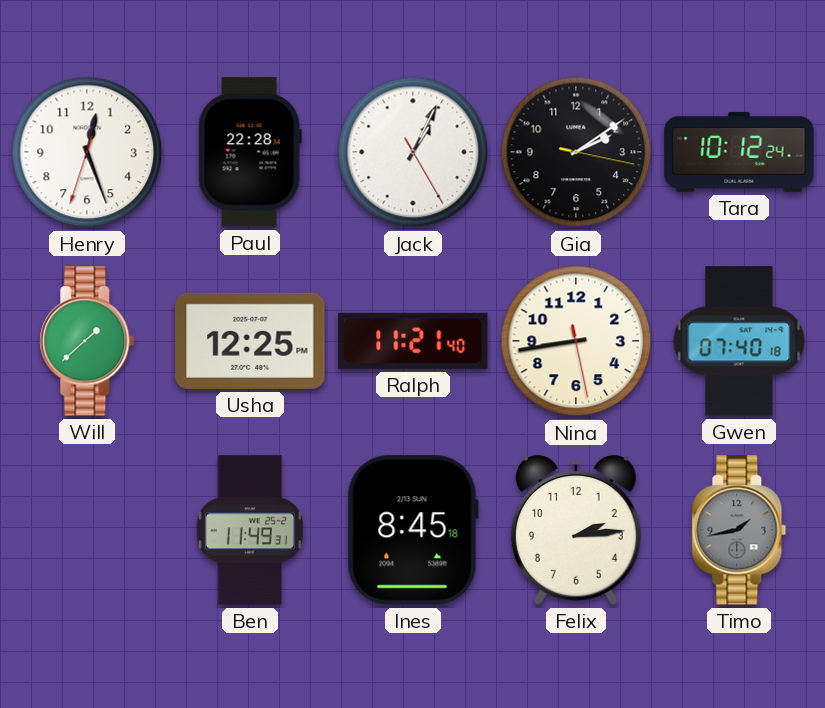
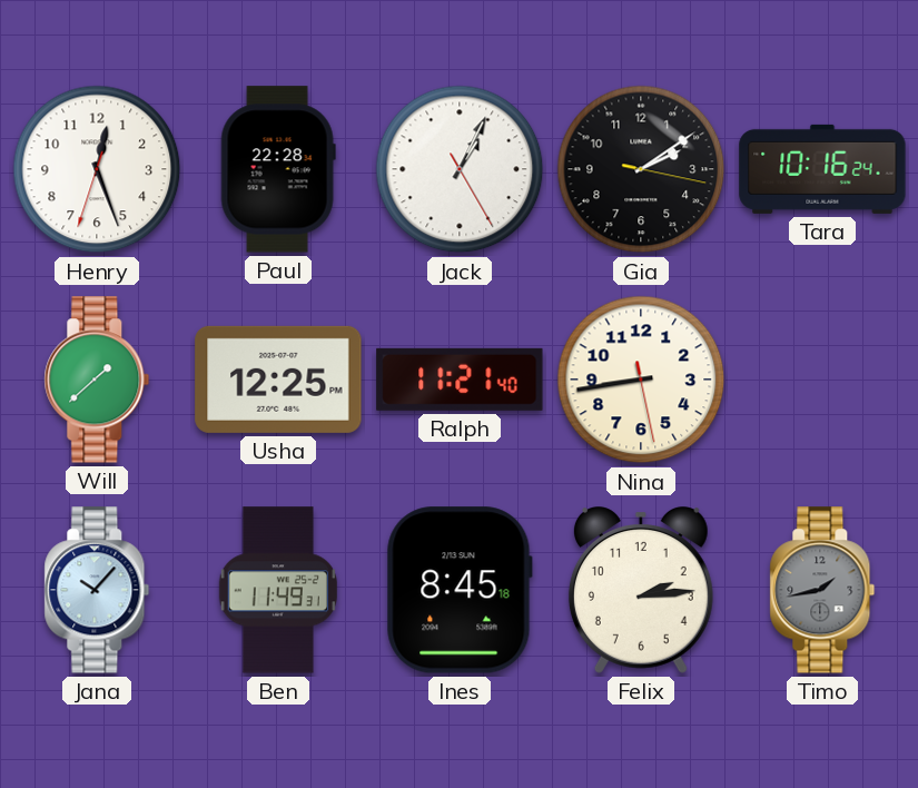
Tara: 10:12 -> 10:16 (822, 169)
Gwen: 07:40 -> none (739, 341)
Jana: none -> 10:07 (97, 590)
